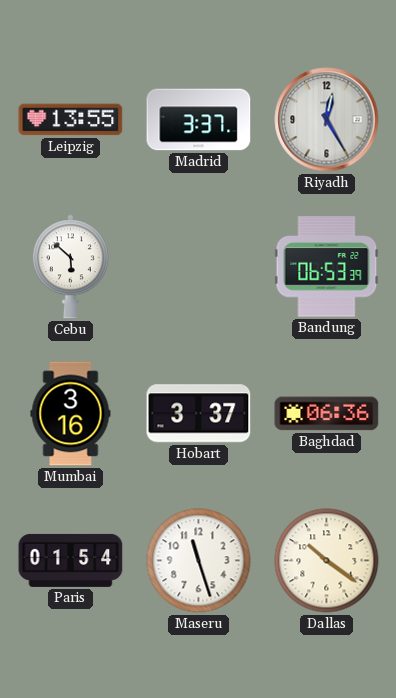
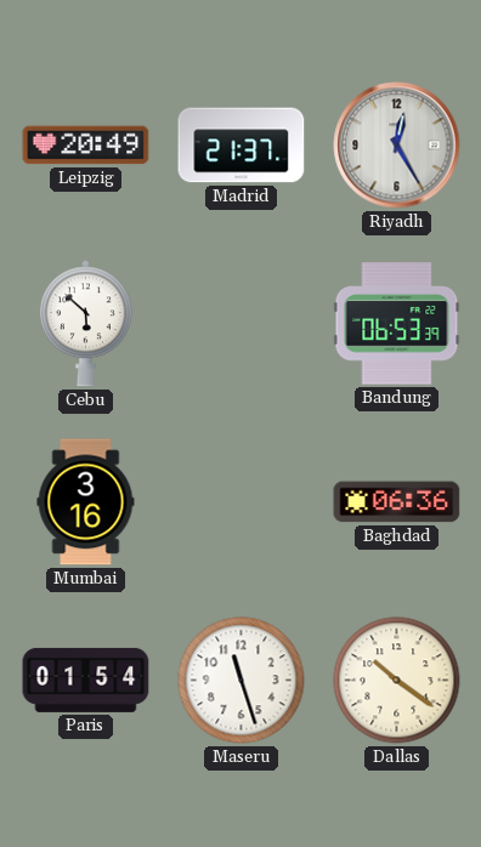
Leipzig: 13:55 -> 20:49 (86, 146)
Madrid: 3:37 -> 21:37 (242, 146)
Hobart: 3:37 -> none (199, 414)
